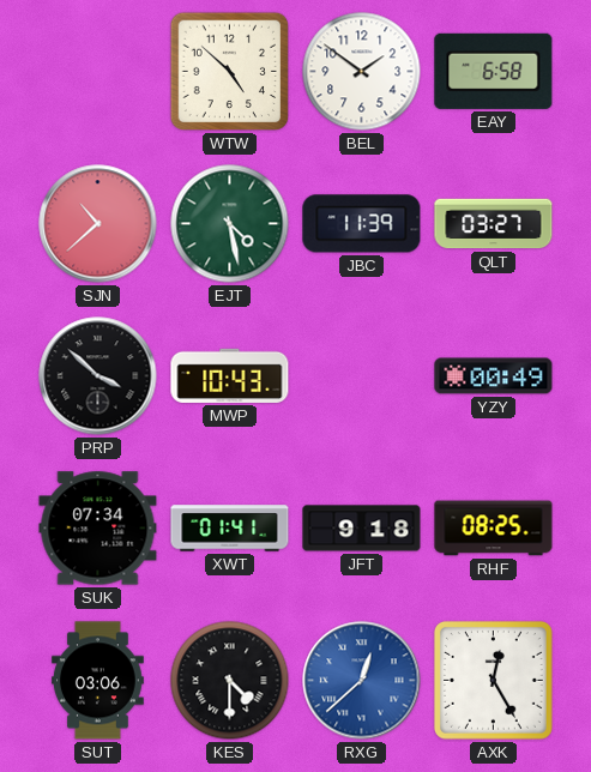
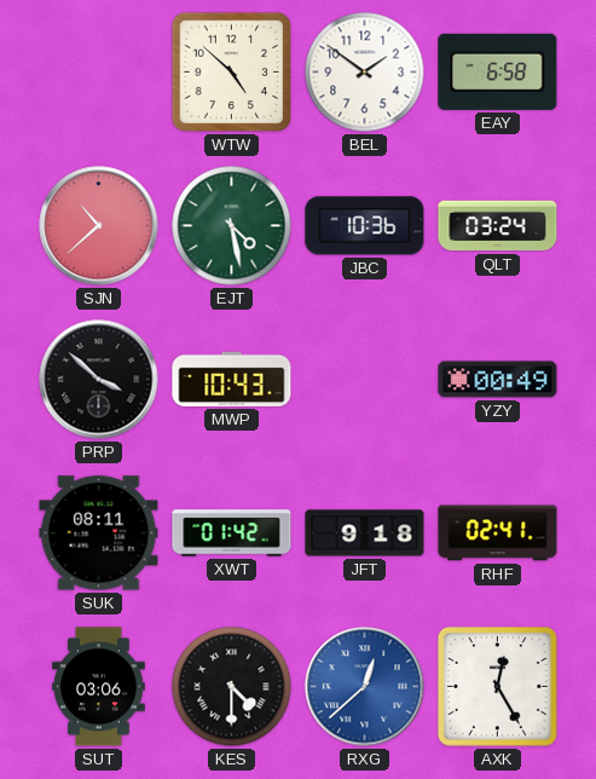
JBC: 11:39 -> 10:36 (365, 226)
QLT: 03:27 -> 03:24 (498, 226)
SUK: 07:34 -> 08:11 (99, 533)
XWT: 01:41 -> 01:42 (232, 533)
RHF: 08:25 -> 02:41 (498, 533)
